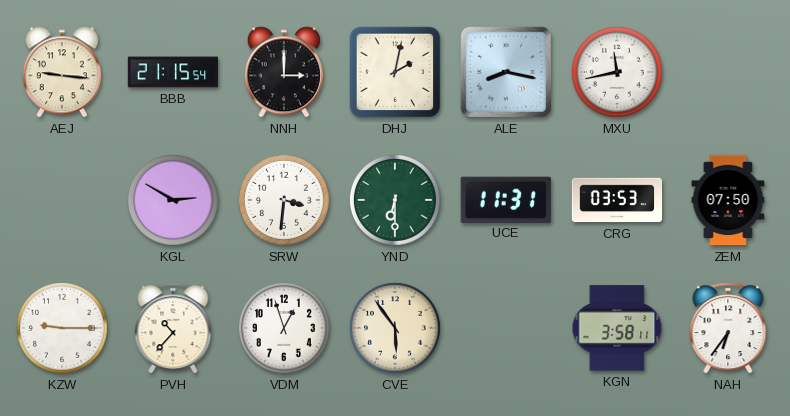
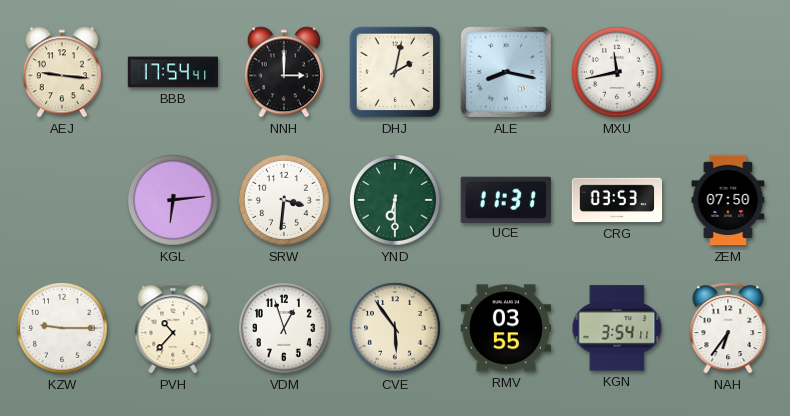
BBB: 21:15 -> 17:54 (173, 72)
KGL: 2:50 -> 6:14 (173, 200)
RMV: none -> 03:55 (506, 328)
KGN: 3:58 -> 3:54 (617, 328)
